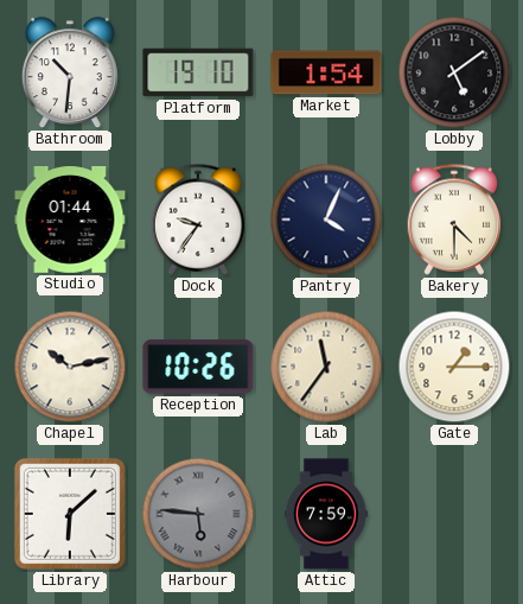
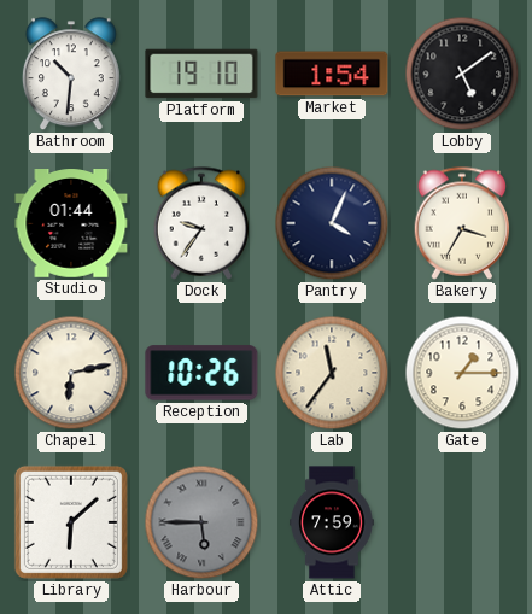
Bakery: 4:30 -> 3:35 (462, 223)
Chapel: 10:13 -> 6:13 (71, 373)
Harbour: 5:46 -> 5:45 (201, 522)
